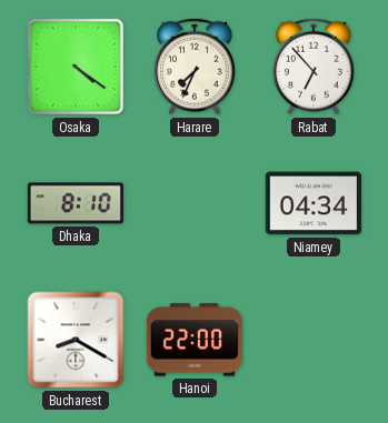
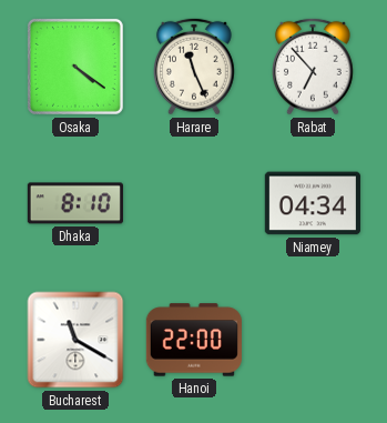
Harare: 7:34 -> 11:26 (195, 67)
Bucharest: 8:20 -> 11:20 (75, 340)
